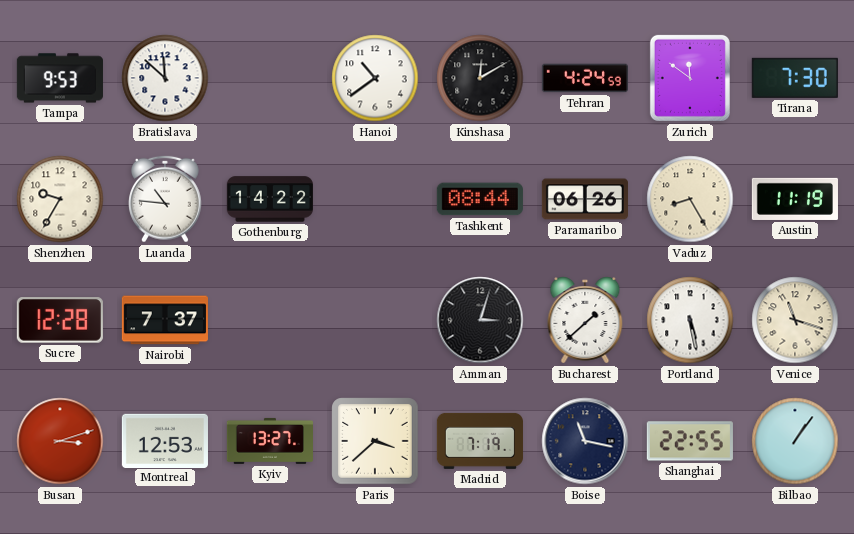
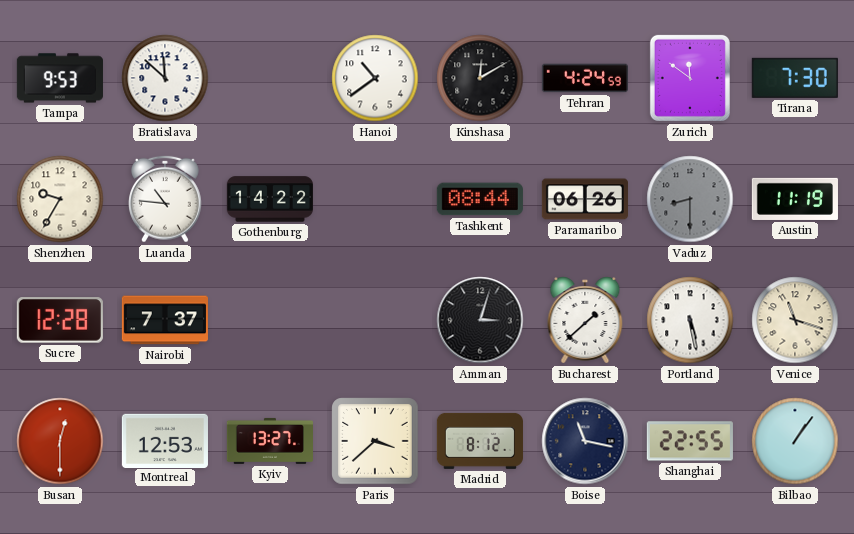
Vaduz: 8:25 -> 8:30 (690, 199)
Vaduz dial: cream -> grey (690, 199)
Busan: 3:12 -> 12:30 (60, 441)
Madrid: 7:19 -> 8:12 (480, 441)
